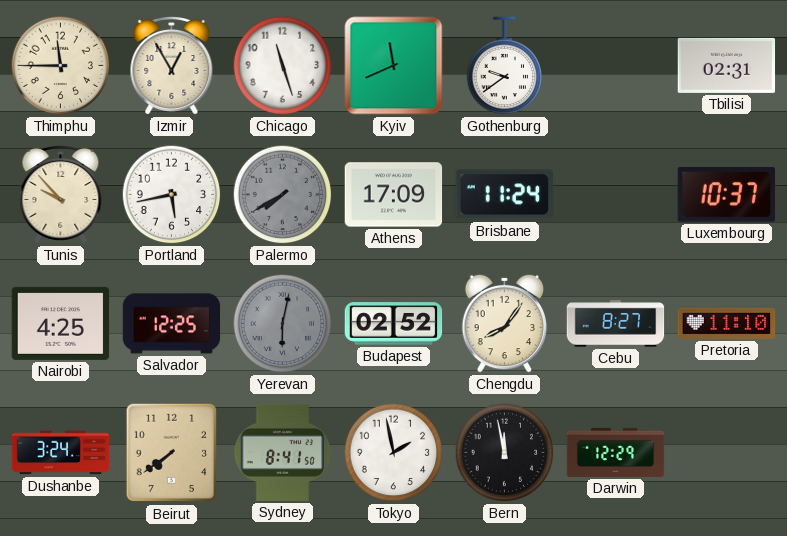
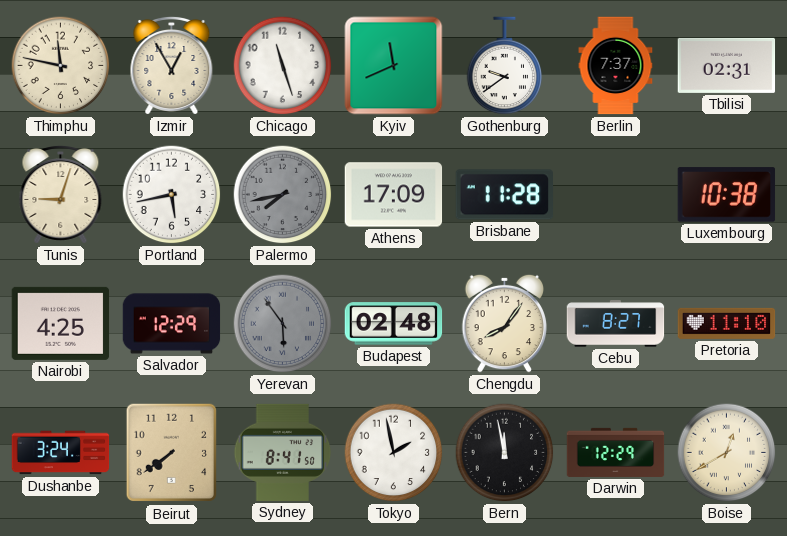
Thimphu: 11:45 -> 11:47 (61, 66)
Berlin: none -> 7:37 (616, 66)
Tunis: 9:53 -> 9:03 (61, 194)
Palermo: 7:40 -> 7:43 (283, 195)
Brisbane: 11:24 -> 11:28 (505, 195)
Luxembourg: 10:37 -> 10:38 (727, 195)
Salvador: 12:25 -> 12:29 (172, 324)
Yerevan: 6:02 -> 5:54 (283, 324)
Budapest: 02:52 -> 02:48 (394, 324)
Boise: none -> 12:40 (727, 453)
